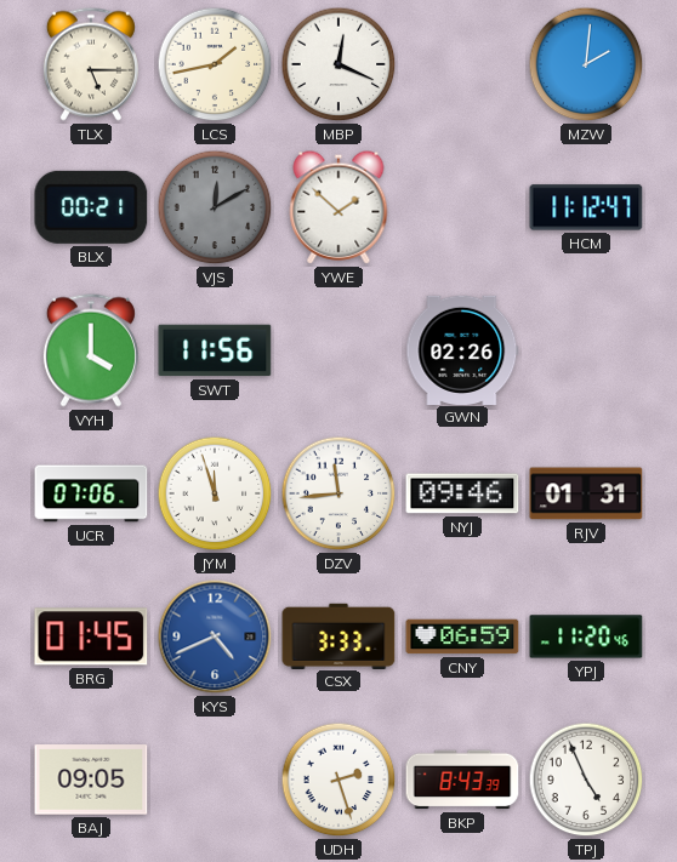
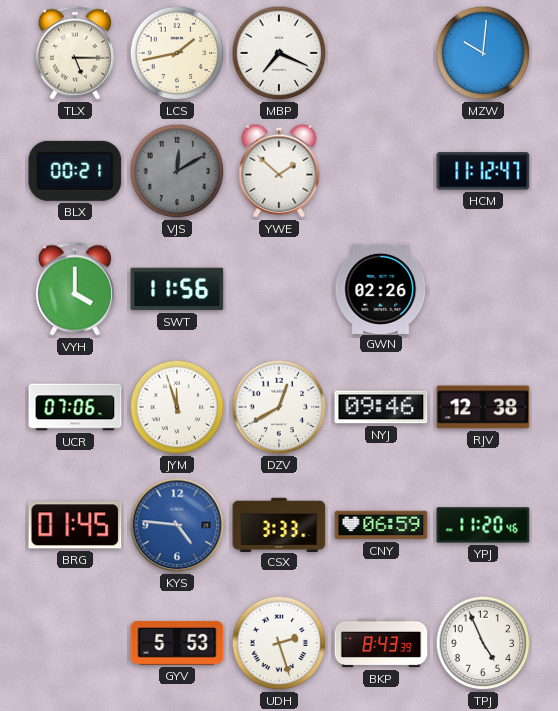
MBP: 12:19 -> 7:19 (279, 53)
MZW: 2:01 -> 10:01 (483, 53)
DZV: 11:44 -> 12:40 (279, 407)
RJV: 01:31 -> 12:38 (483, 407)
KYS: 4:41 -> 4:46 (177, 525)
BAJ: 09:05 -> none (91, 780)
GYV: none -> 5:53 (177, 643)
